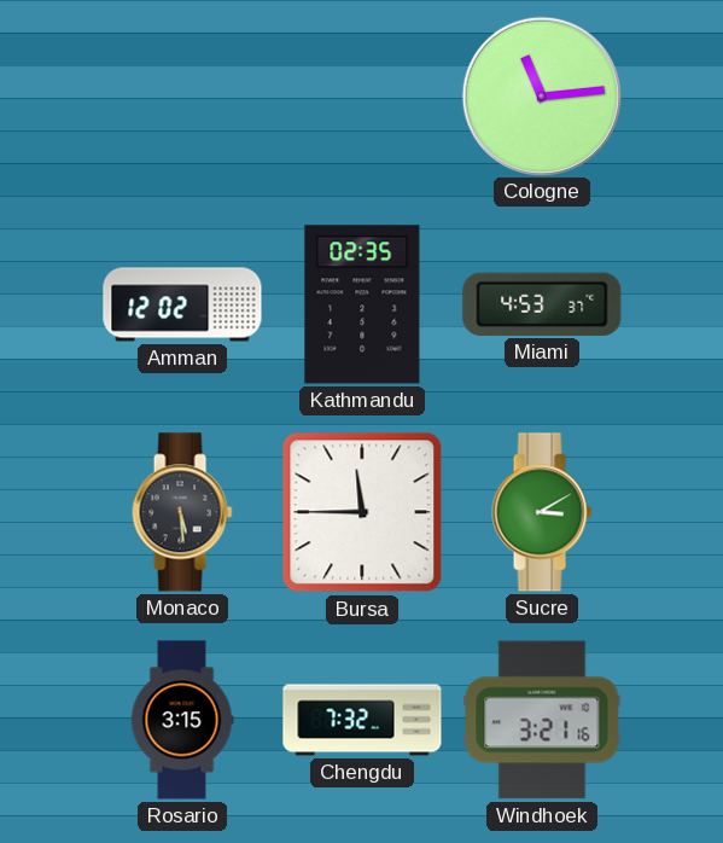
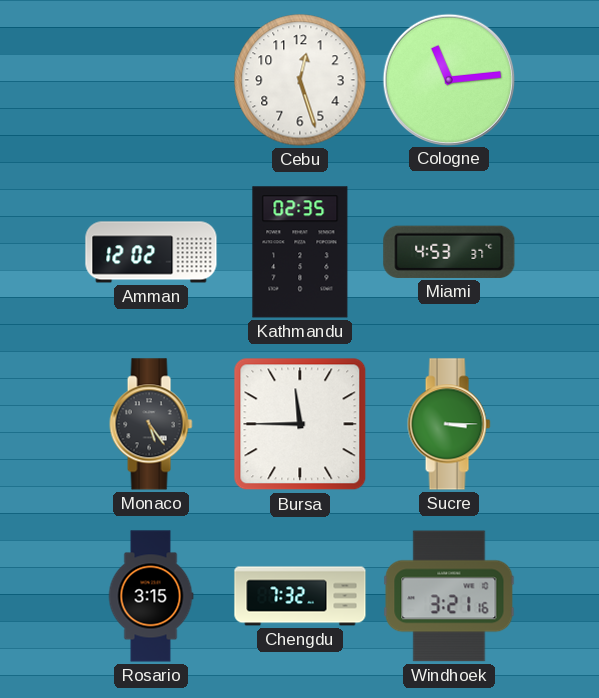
Cebu: none -> 12:27 (300, 80)
Monaco: 5:29 -> 5:24 (151, 424)
Sucre: 3:10 -> 3:15 (449, 424)
